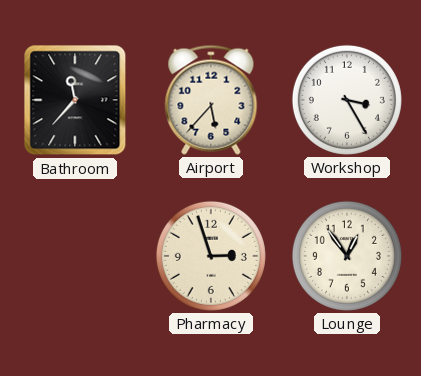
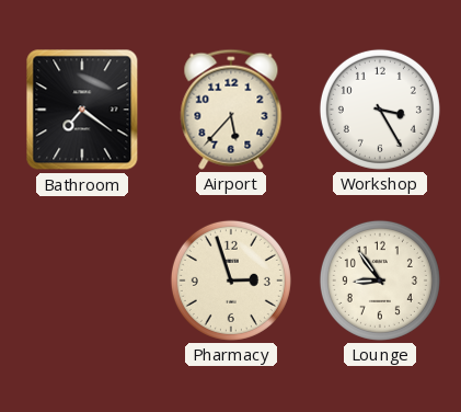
Bathroom: 11:37 -> 7:21 (82, 110)
Lounge: 12:54 -> 8:54 (380, 281)
